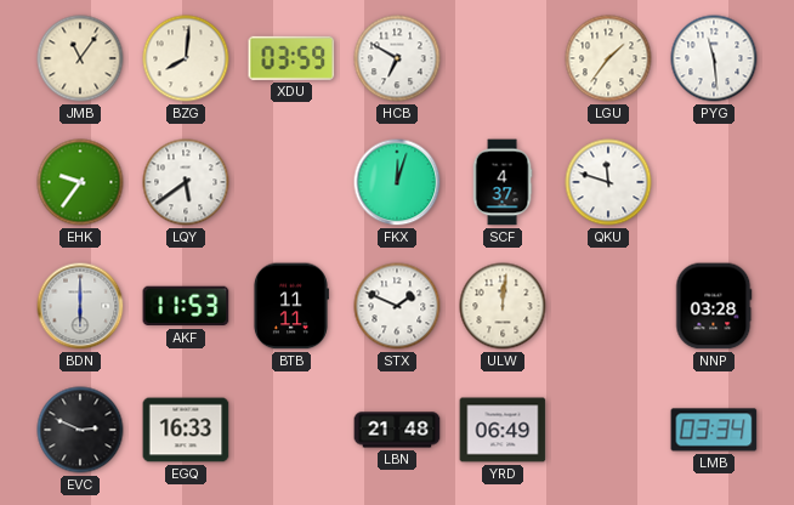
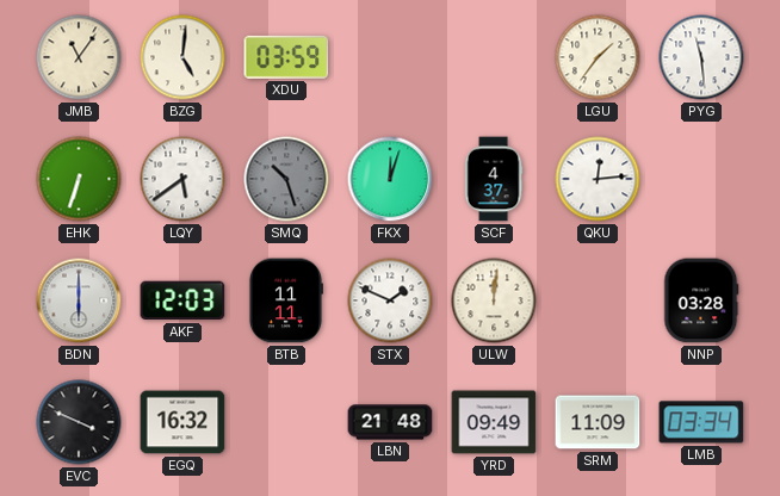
BZG: 8:01 -> 5:01 (182, 57)
HCB: 6:50 -> none (397, 58)
EHK: 9:36 -> 6:33 (79, 179)
SMQ: none -> 10:27 (286, 179)
QKU: 11:48 -> 12:14 (598, 179)
AKF: 11:53 -> 12:03 (182, 300)
EVC: 2:49 -> 3:49 (79, 422)
EGQ: 16:33 -> 16:32 (182, 422)
YRD: 06:49 -> 09:49 (494, 422)
SRM: none -> 11:09 (598, 422)
